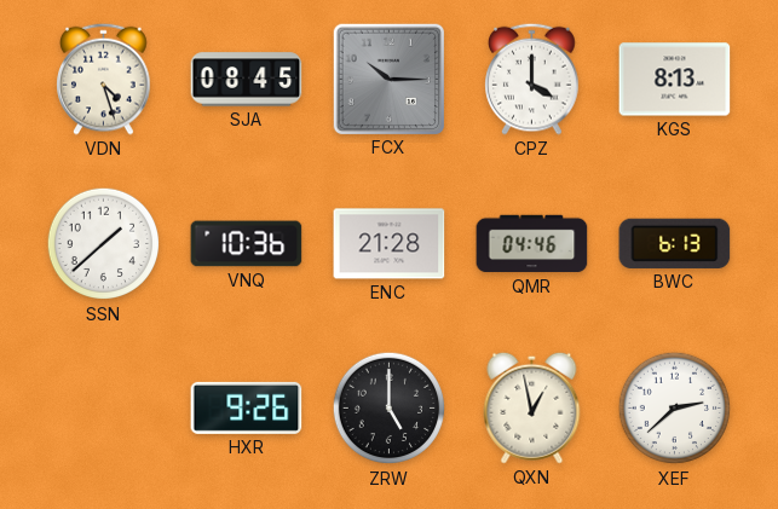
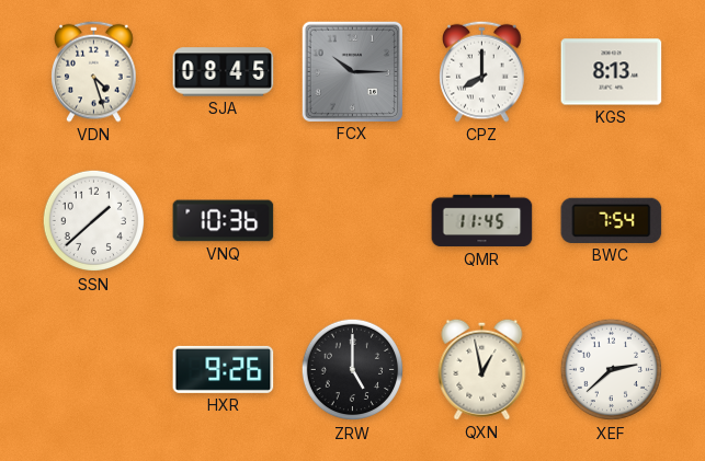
CPZ: 4:00 -> 8:00 (482, 71)
ENC: 21:28 -> none (390, 244)
QMR: 04:46 -> 11:45 (482, 221)
BWC: 6:13 -> 7:54 (612, 220)
